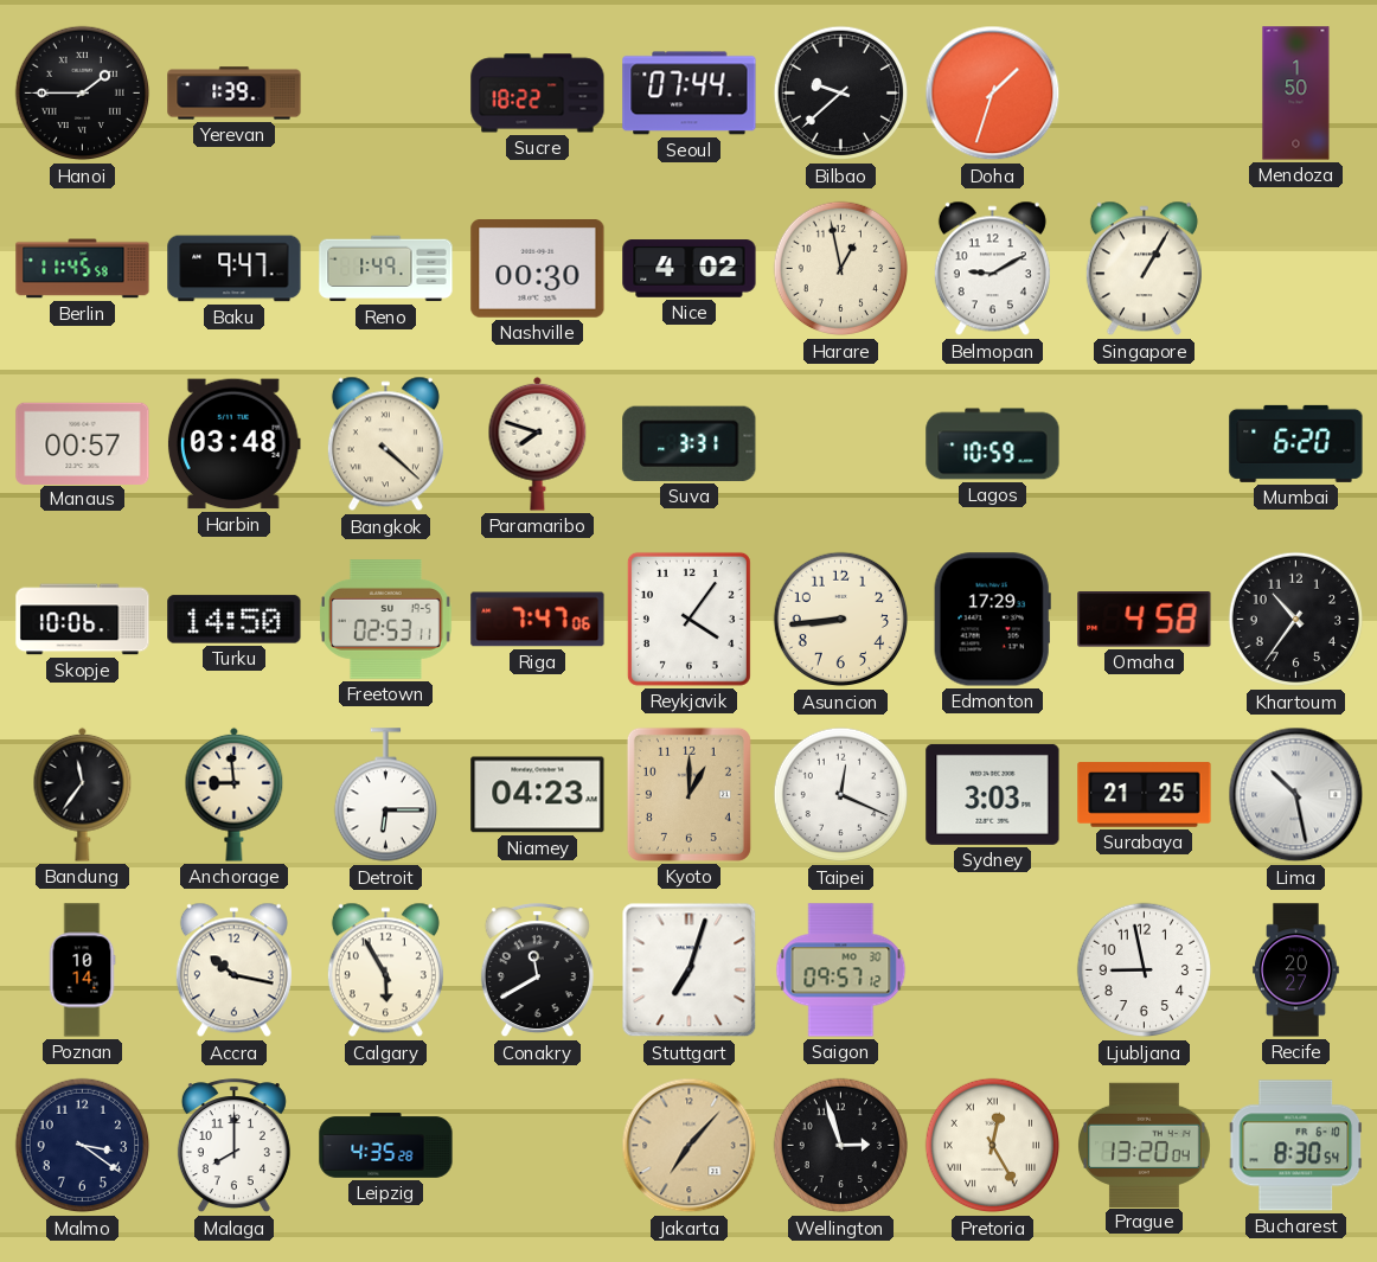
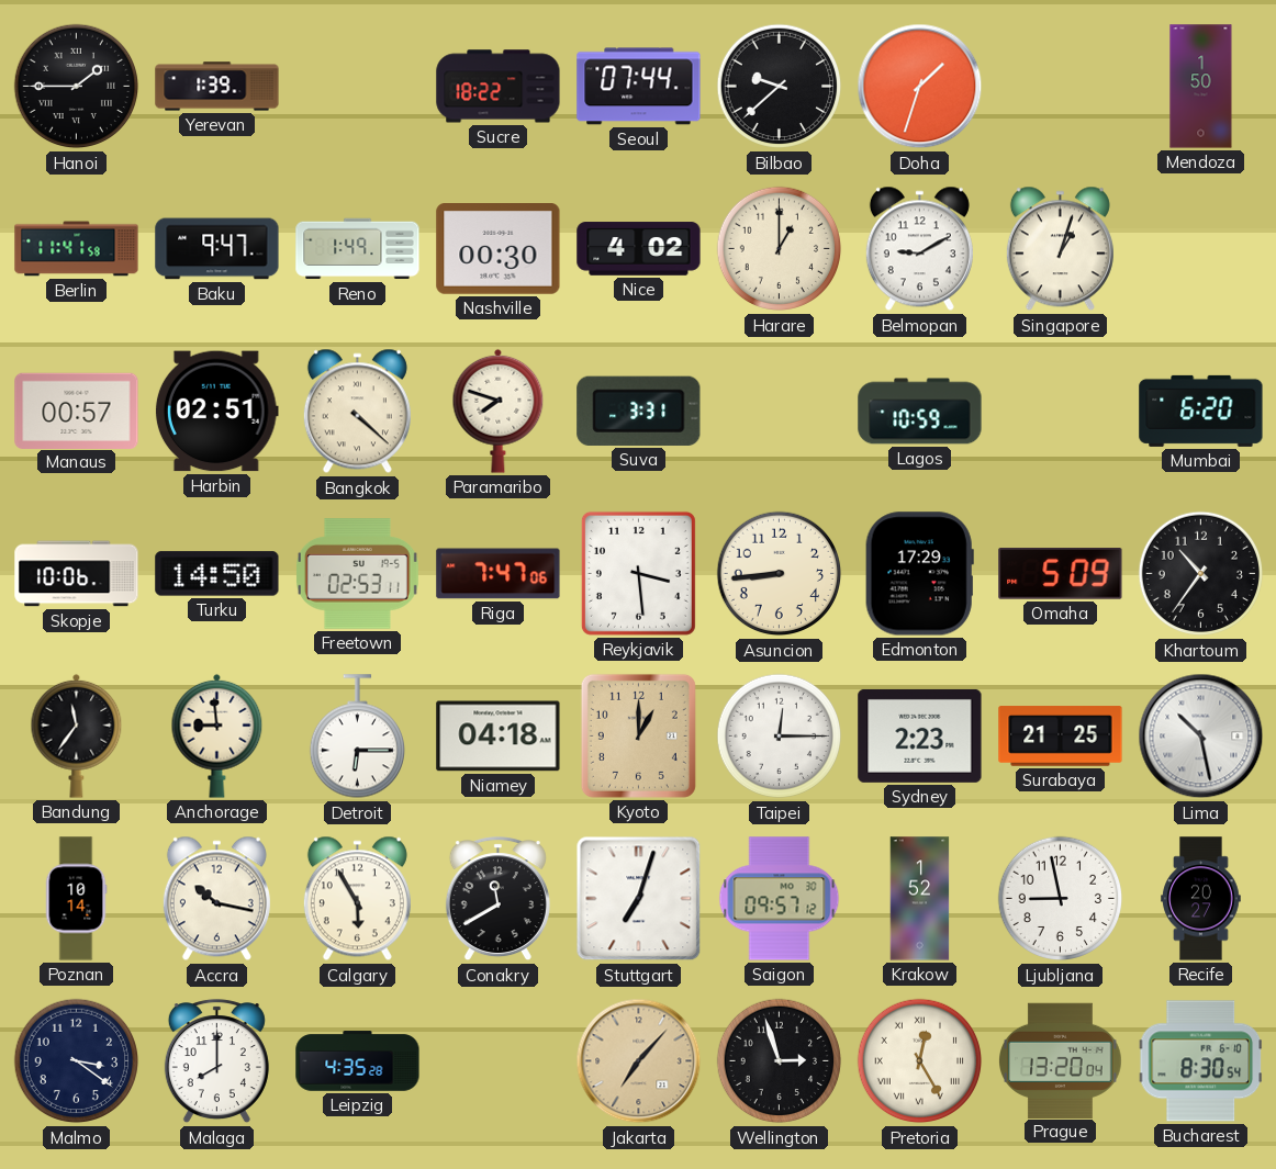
Berlin: 11:45 -> 11:41 (77, 249)
Harare: 12:58 -> 1:00 (780, 249)
Singapore: 1:05 -> 1:03 (1060, 249)
Harbin: 03:48 -> 02:51 (216, 412)
Reykjavik: 4:06 -> 3:29 (638, 573)
Omaha: 4:58 -> 5:09 (1061, 574)
Niamey: 04:23 -> 04:18 (499, 737)
Taipei: 12:19 -> 12:15 (780, 737)
Sydney: 3:03 -> 2:23 (920, 735)
Krakow: none -> 1:52 (920, 899)
